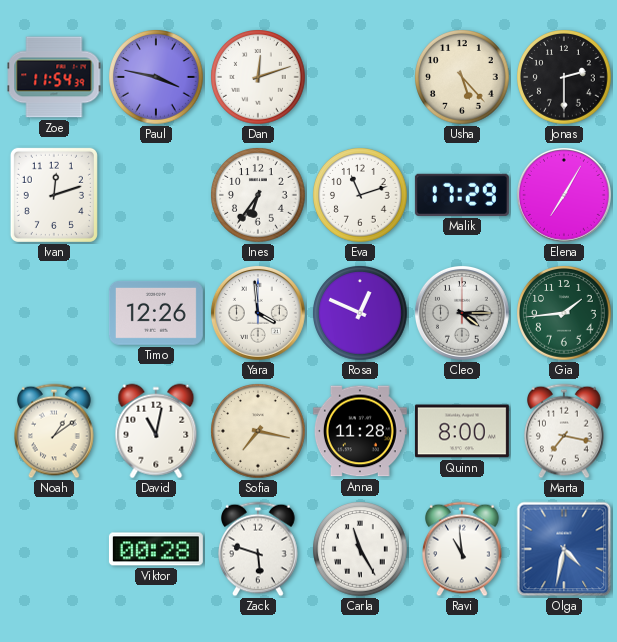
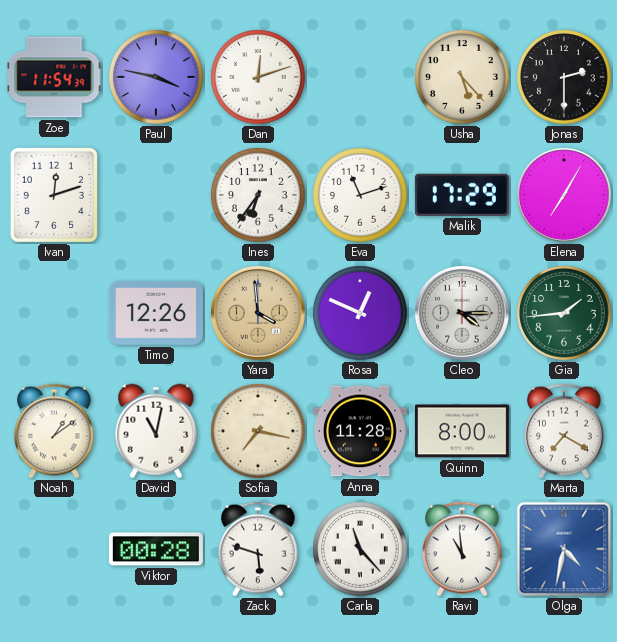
Yara dial: white -> champagne (258, 313)
Marta: 7:17 -> 7:20 (565, 431)
Carla: 11:25 -> 11:23 (360, 549)
